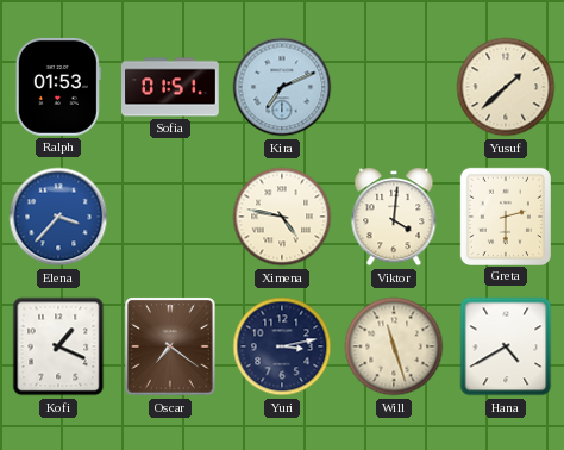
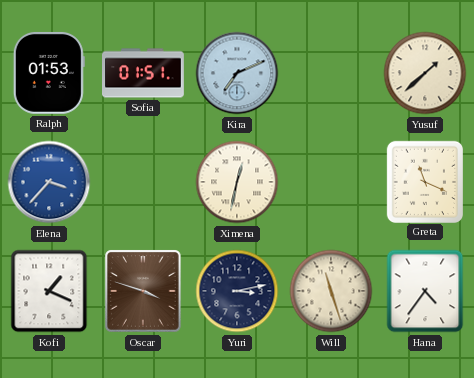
Ximena: 4:47 -> 12:32 (237, 182)
Viktor: 4:01 -> none (394, 217)
Greta: 2:30 -> 11:19 (424, 181)
Oscar: 7:21 -> 3:48 (144, 291)
Hana: 4:40 -> 4:36 (425, 291)
